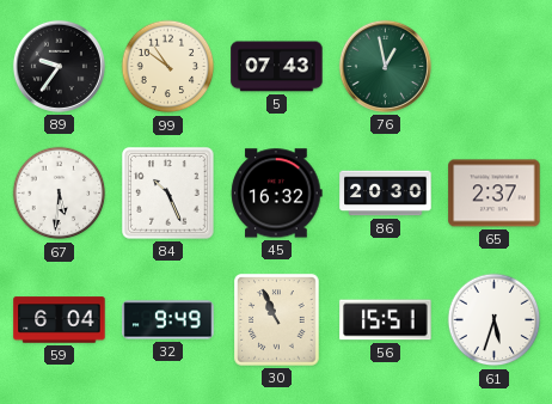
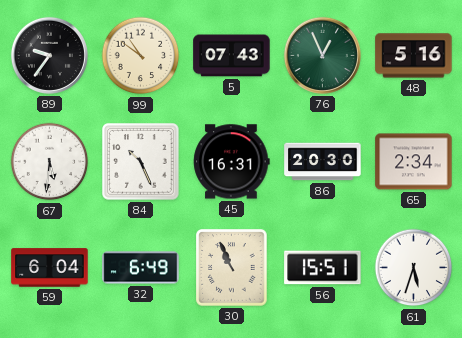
76: 12:58 -> 12:56 (322, 55)
48: none -> 5:16 (414, 56)
45: 16:32 -> 16:31 (232, 162)
65: 2:37 -> 2:34 (414, 162)
32: 9:49 -> 6:49 (141, 268)
